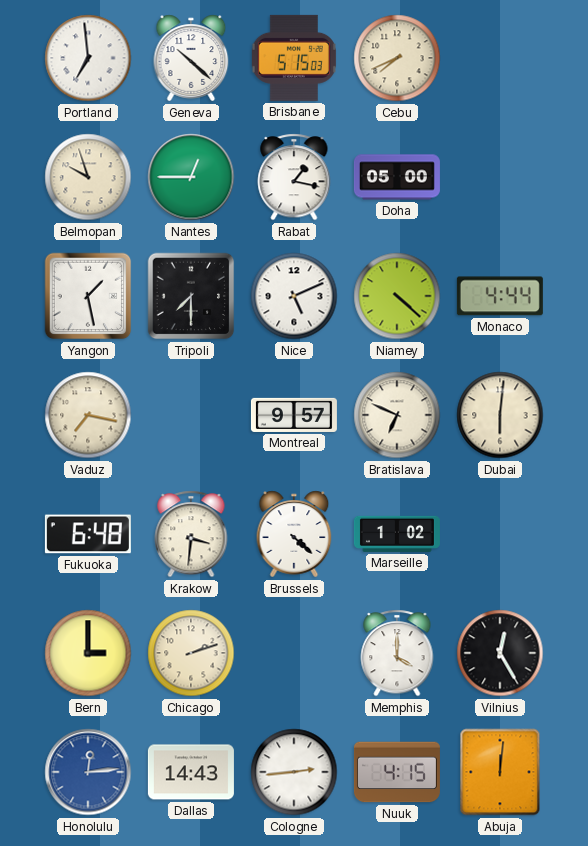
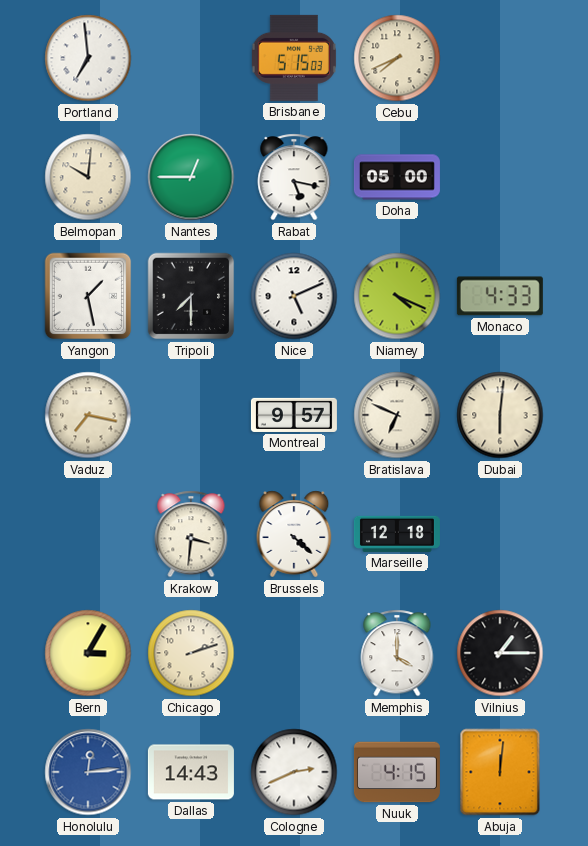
Geneva: 10:22 -> none (191, 58)
Belmopan: 9:57 -> 10:01 (88, 177)
Rabat: 1:17 -> 5:17 (294, 177)
Niamey: 4:22 -> 4:19 (397, 296)
Monaco: 4:44 -> 4:33 (500, 296)
Fukuoka: 6:48 -> none (88, 534)
Marseille: 1:02 -> 12:18 (397, 534)
Bern: 3:00 -> 3:05 (88, 653)
Vilnius: 12:25 -> 1:15 (500, 653)
Cologne: 2:44 -> 2:41 (294, 772)
